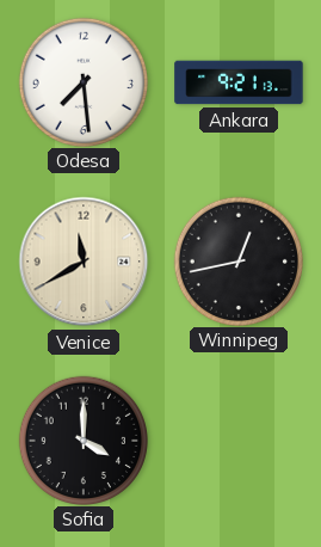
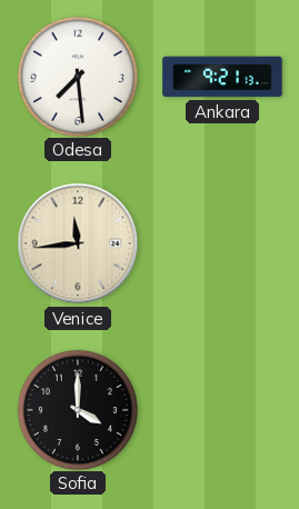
Venice: 11:40 -> 11:44 (78, 243)
Winnipeg: 12:43 -> none (237, 260)
